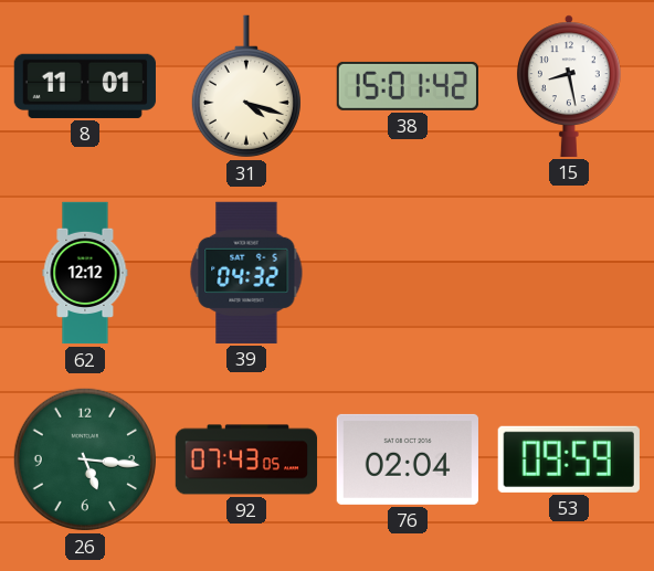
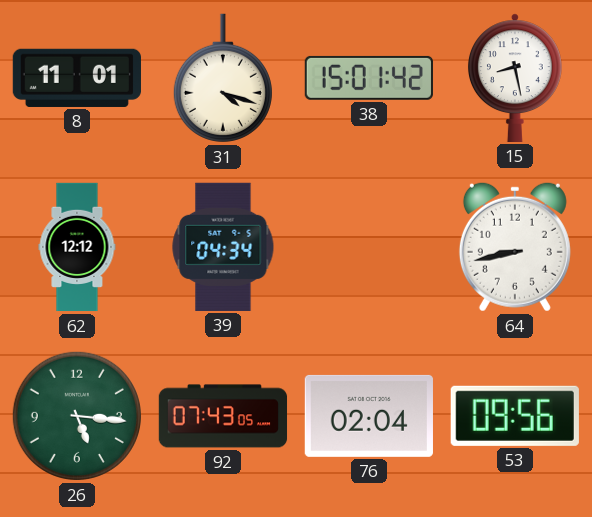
39: 04:32 -> 04:34 (223, 247)
64: none -> 8:43 (515, 247)
53: 09:59 -> 09:56 (515, 416)
